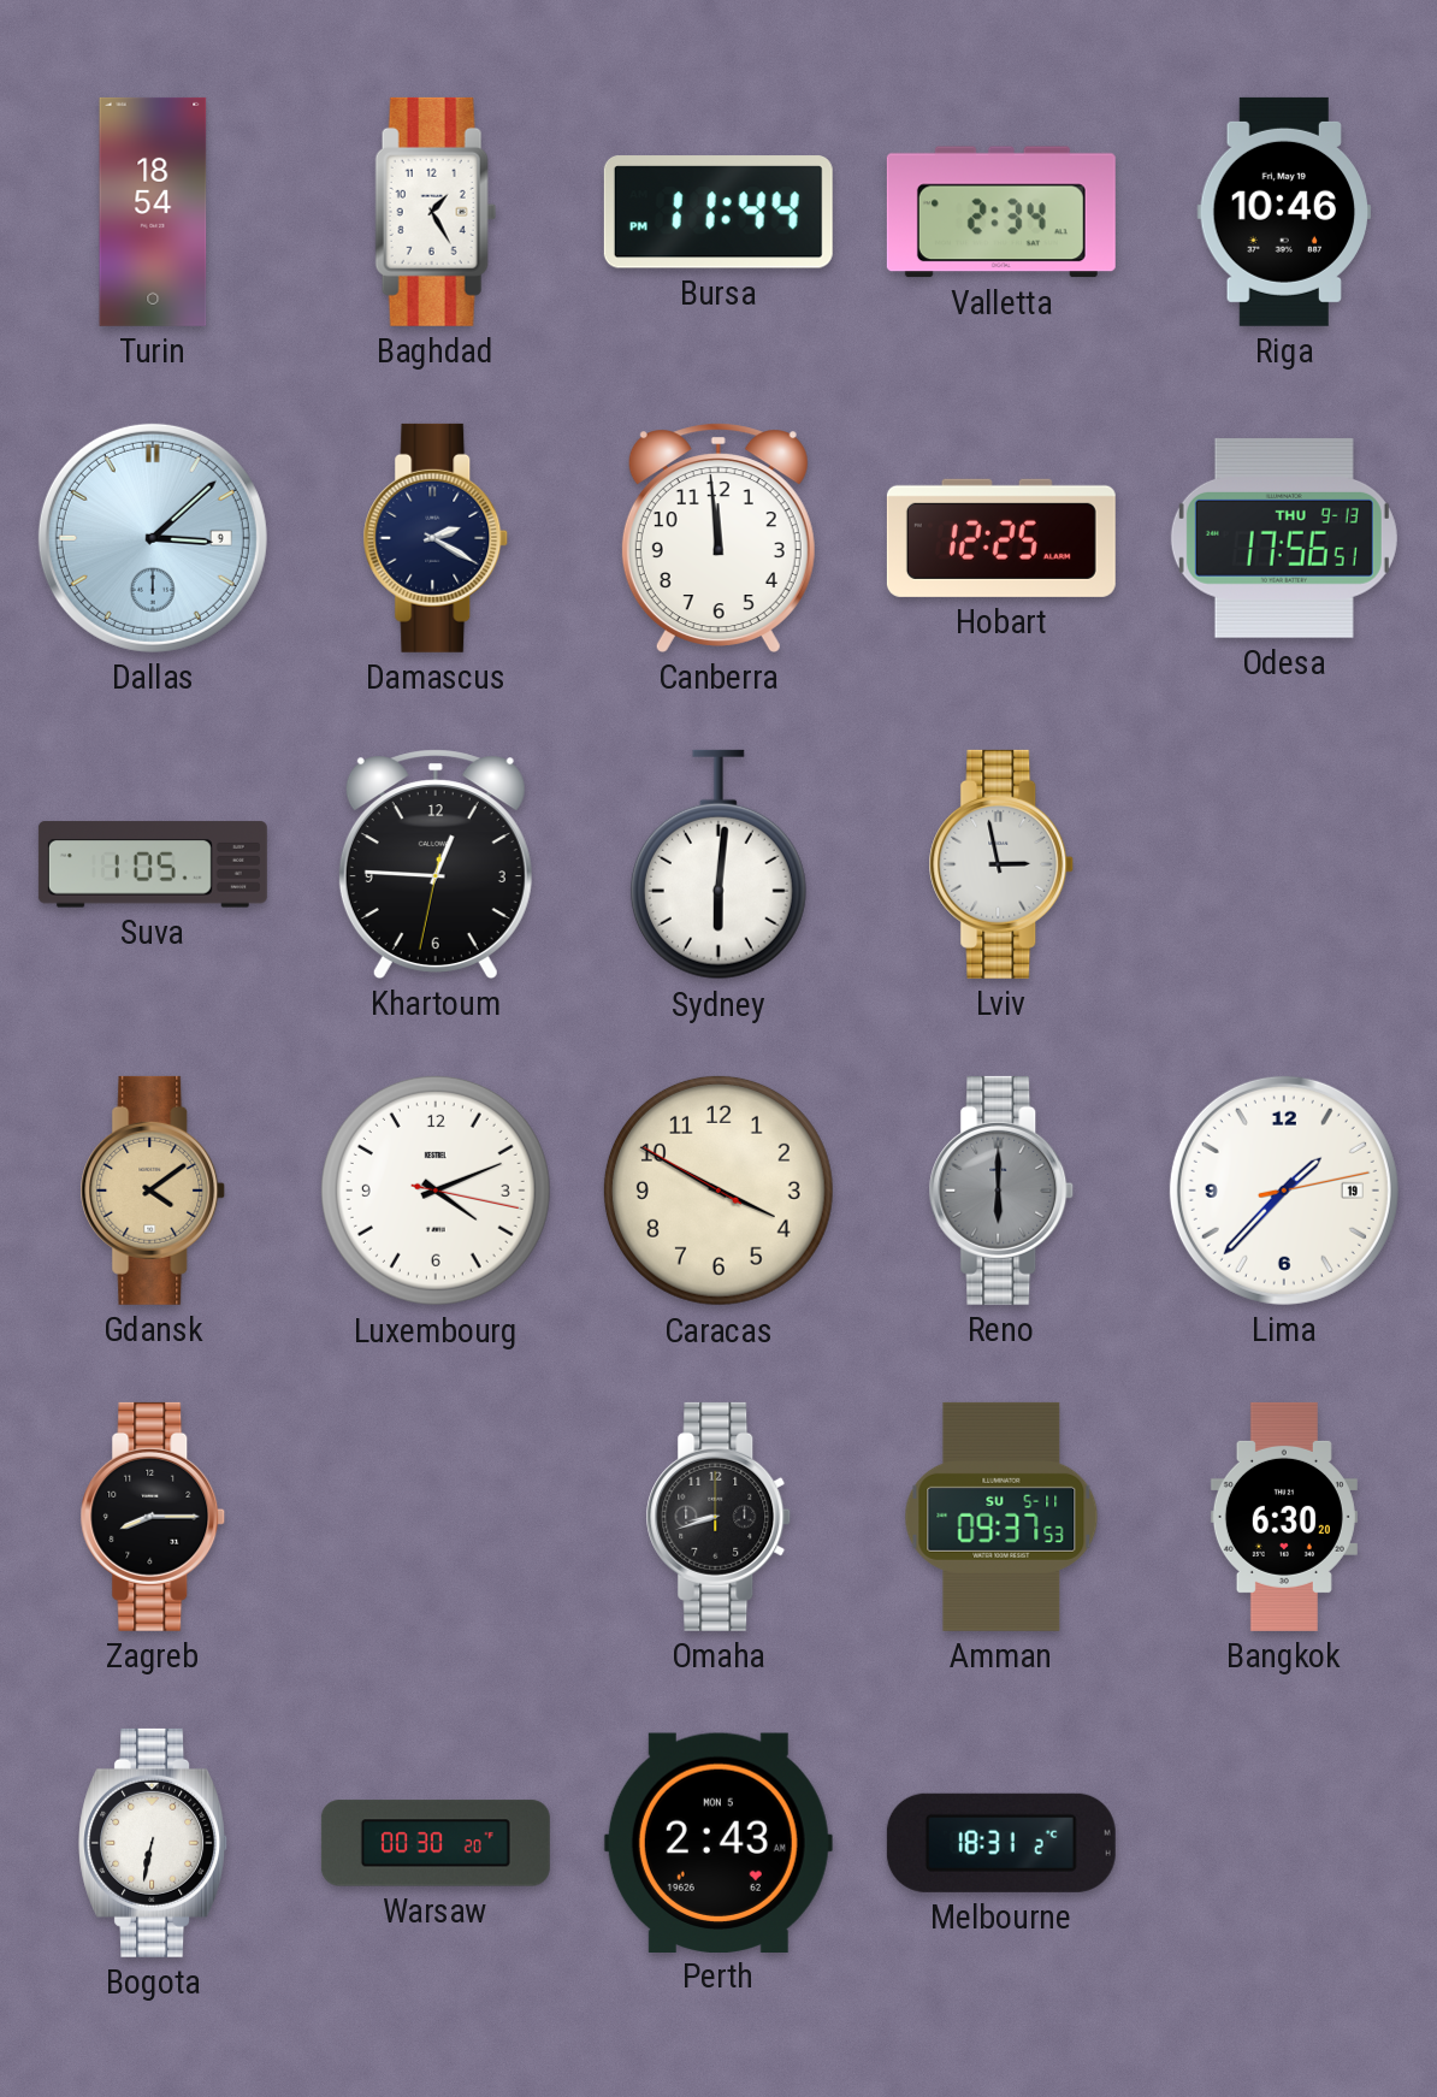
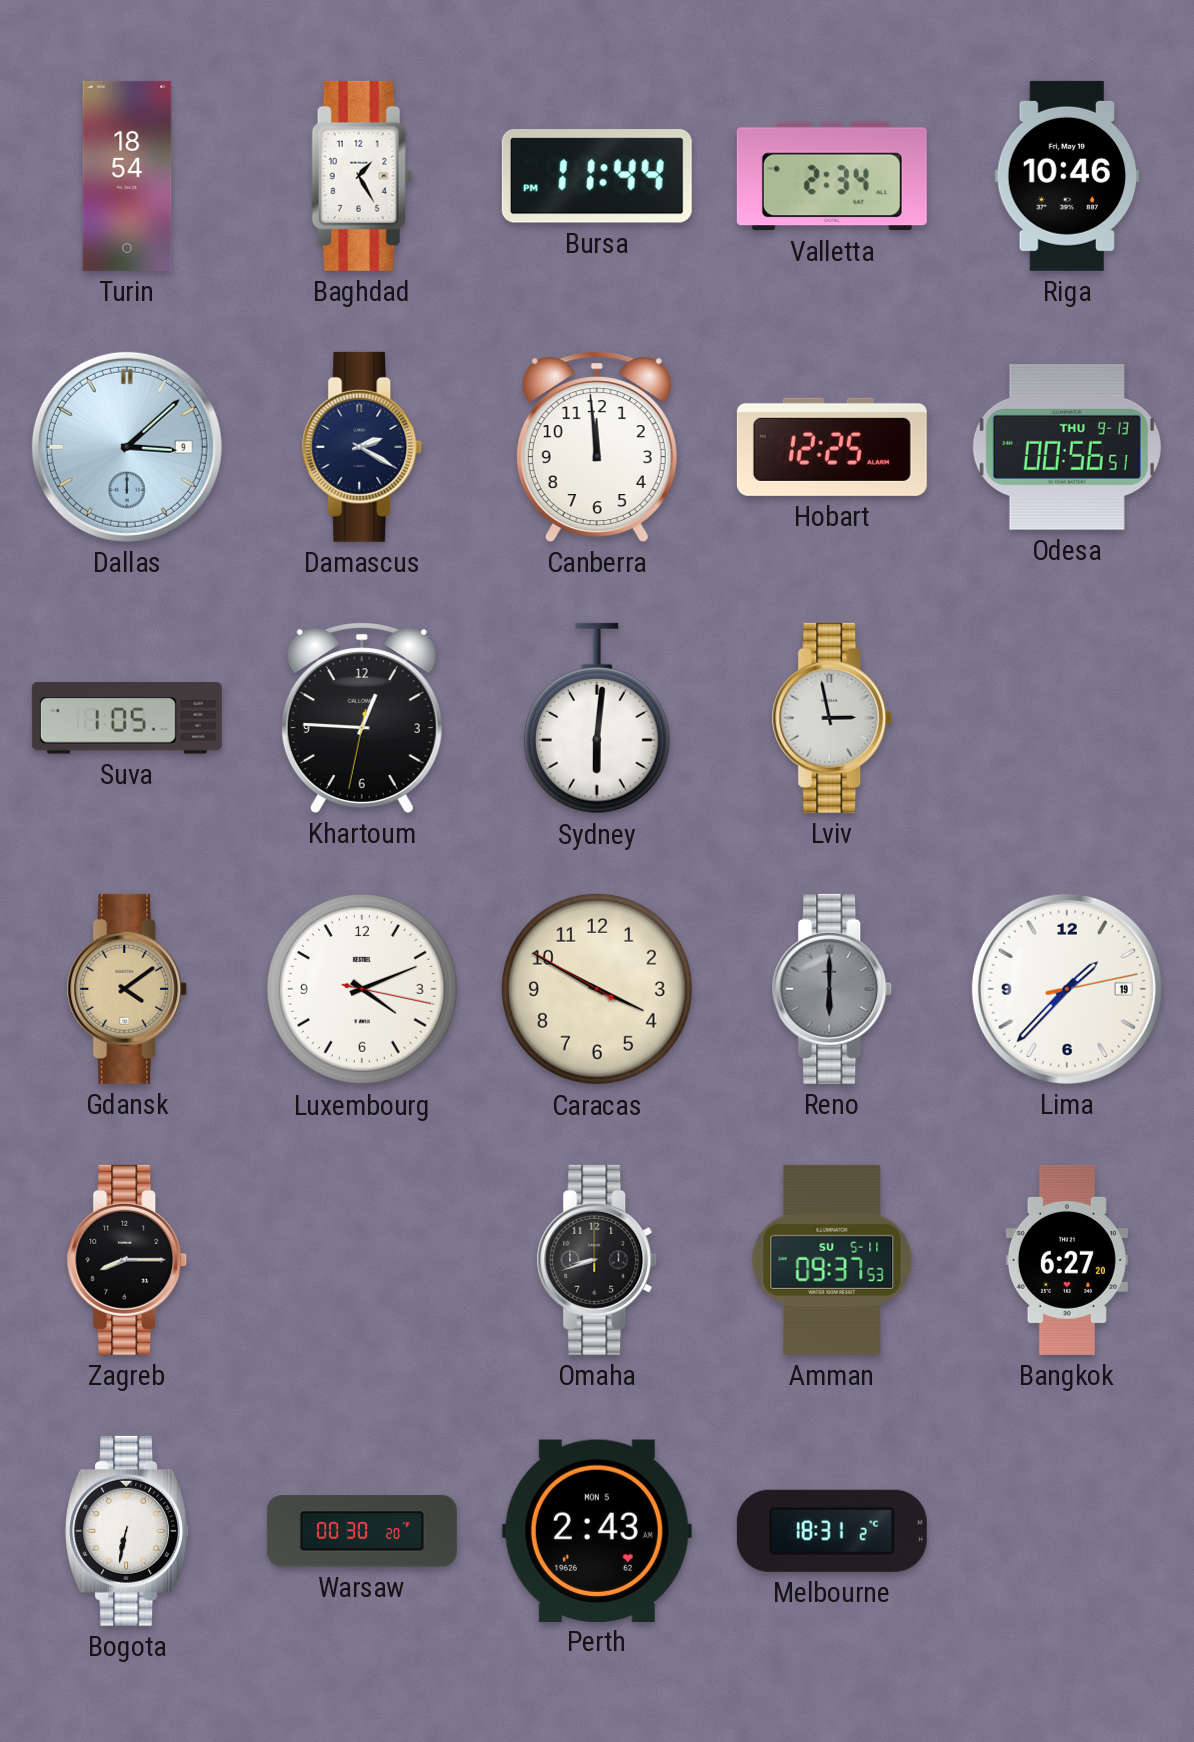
Odesa: 17:56 -> 00:56 (1067, 447)
Bangkok: 6:30 -> 6:27 (1067, 1260)
